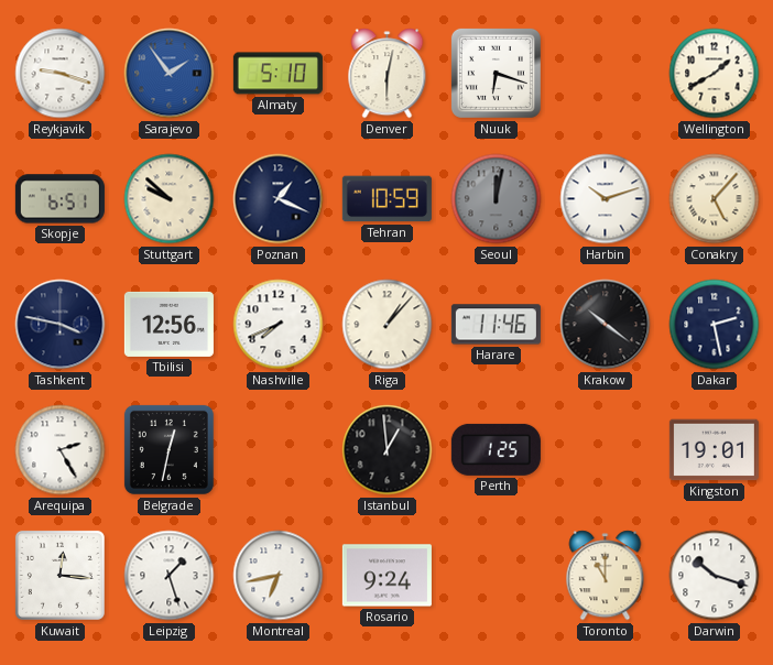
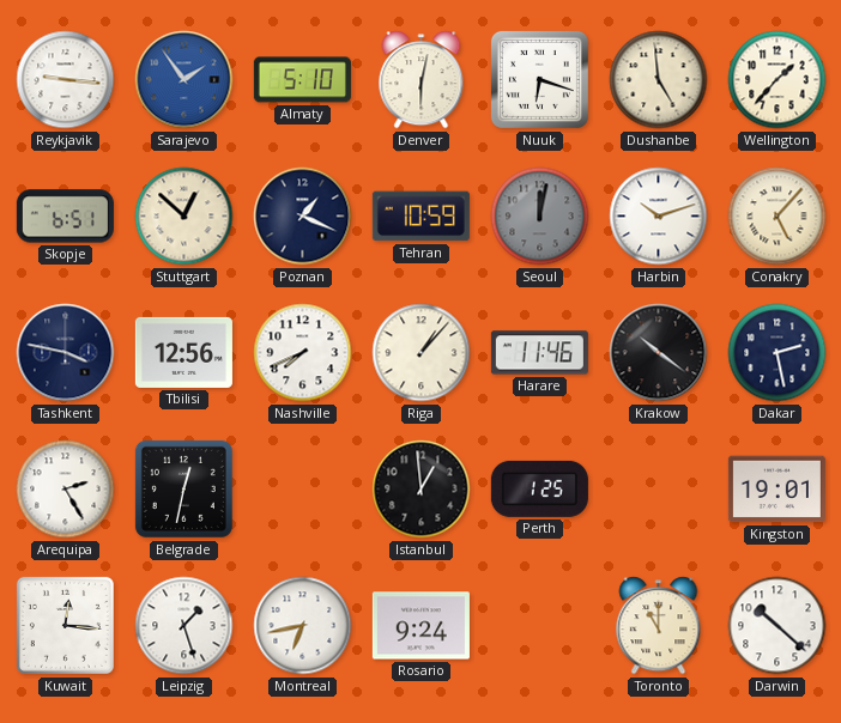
Reykjavik: 9:18 -> 9:16 (66, 80)
Dushanbe: none -> 4:59 (659, 80)
Wellington: 1:40 -> 1:37 (778, 80)
Stuttgart: 9:52 -> 12:52 (184, 217)
Darwin: 10:18 -> 10:22 (778, 626)
